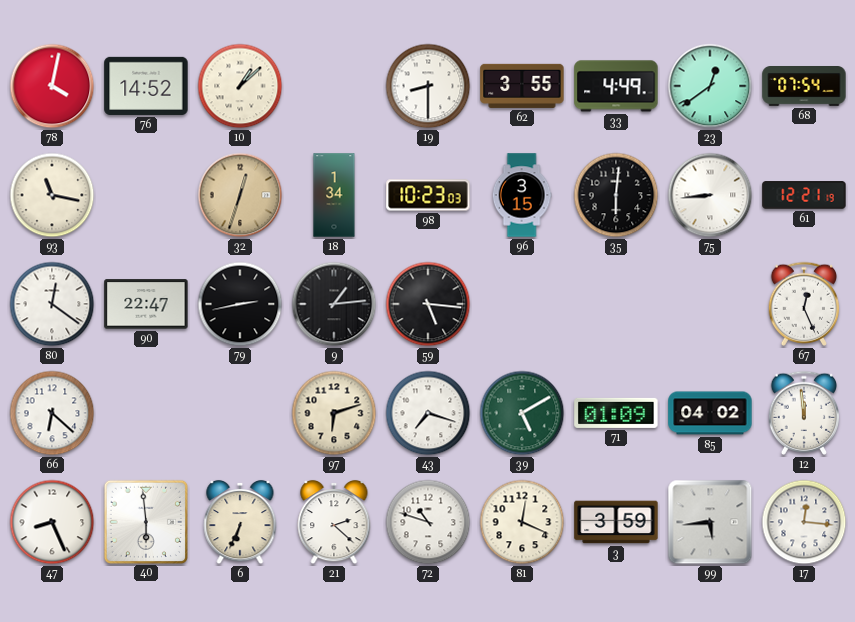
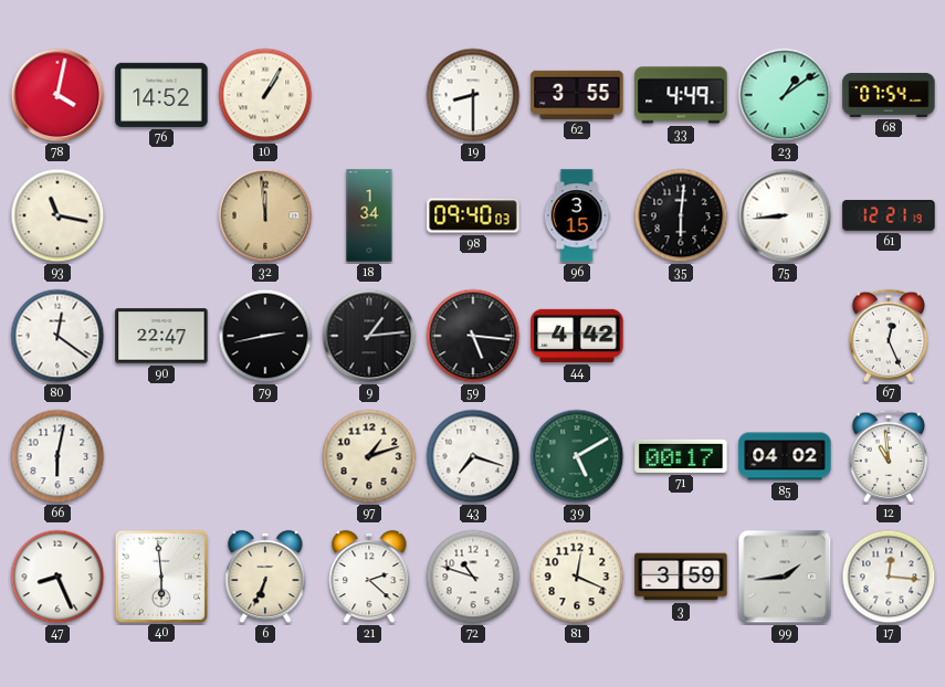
10: 1:08 -> 1:05 (265, 95)
23: 12:39 -> 1:09 (785, 95)
32: 12:33 -> 11:59 (265, 215)
98: 10:23 -> 09:40 (473, 215)
44: none -> 4:42 (577, 336)
66: 6:22 -> 6:02 (57, 456)
97: 6:12 -> 1:12 (369, 456)
71: 01:09 -> 00:17 (681, 456)
12: 11:59 -> 10:59 (888, 456)
99: 5:44 -> 1:44 (785, 577)
